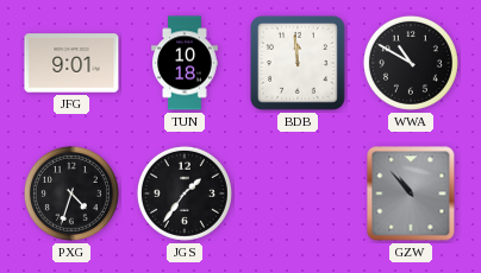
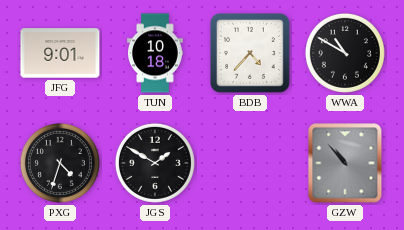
BDB: 11:59 -> 4:37 (251, 54)
JGS: 1:36 -> 1:50 (155, 163)
